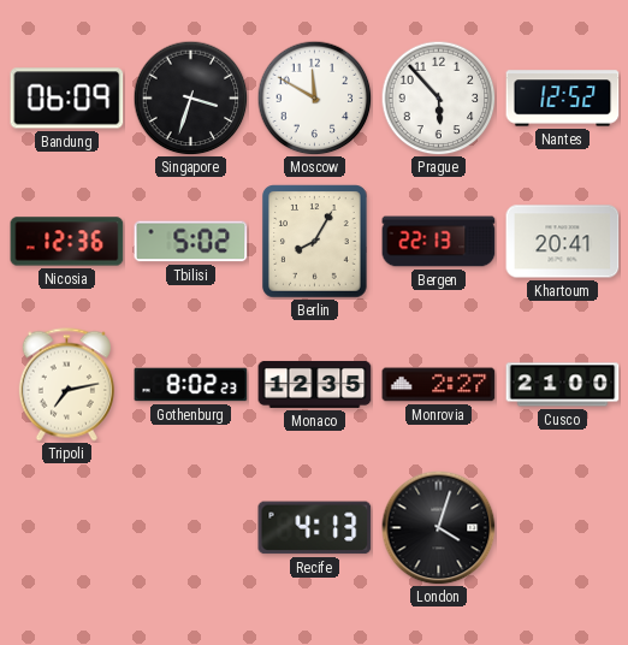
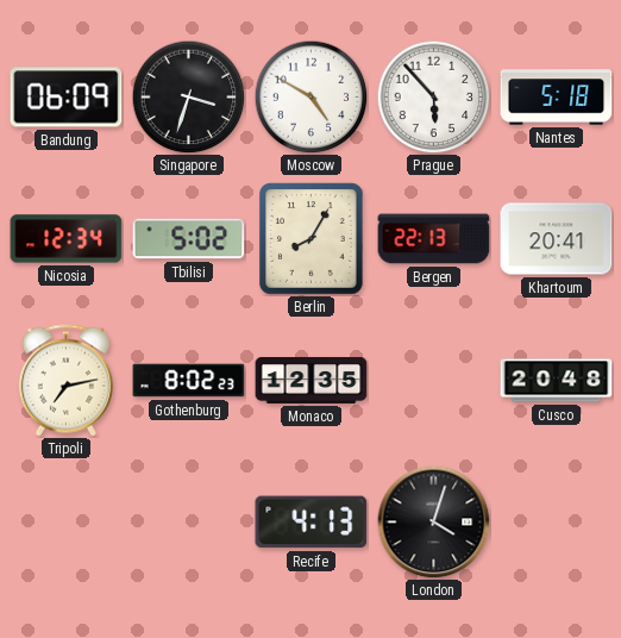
Moscow: 11:50 -> 4:50 (310, 96)
Nantes: 12:52 -> 5:18 (557, 98)
Nicosia: 12:36 -> 12:34 (67, 239)
Monrovia: 2:27 -> none (439, 385)
Cusco: 21:00 -> 20:48 (557, 381)
